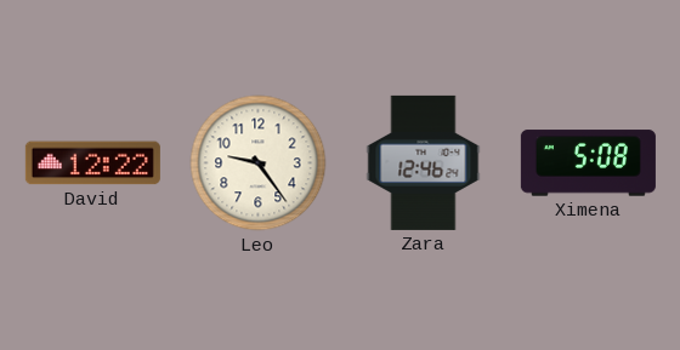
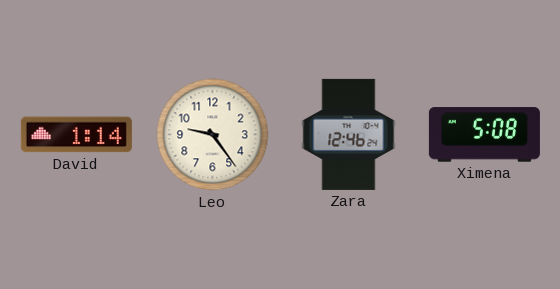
David: 12:22 -> 1:14 (76, 135)
